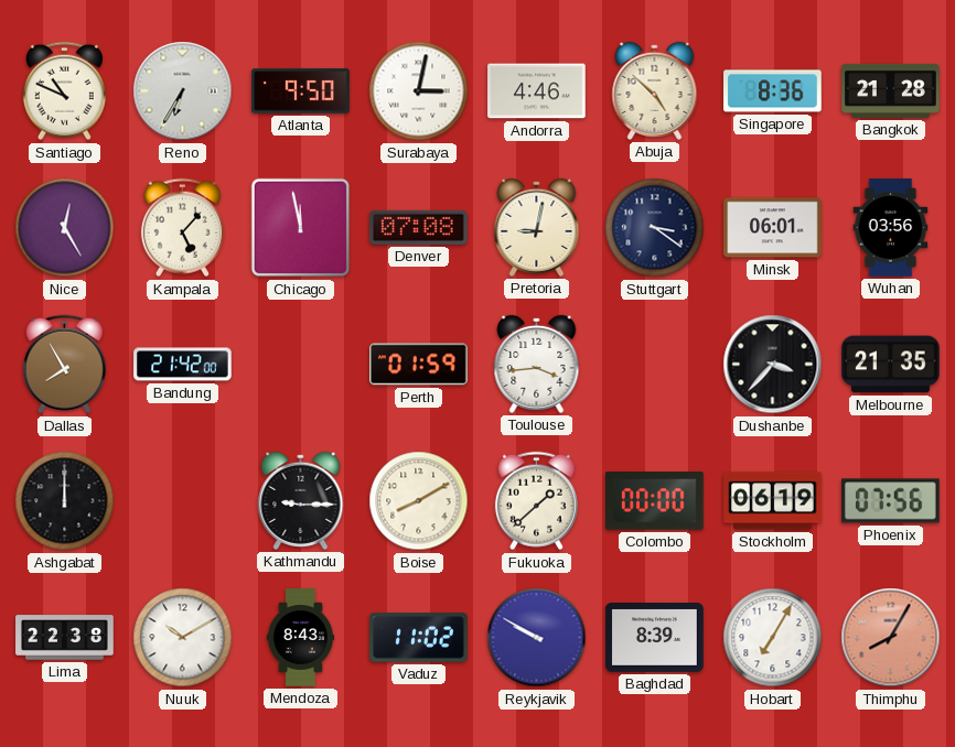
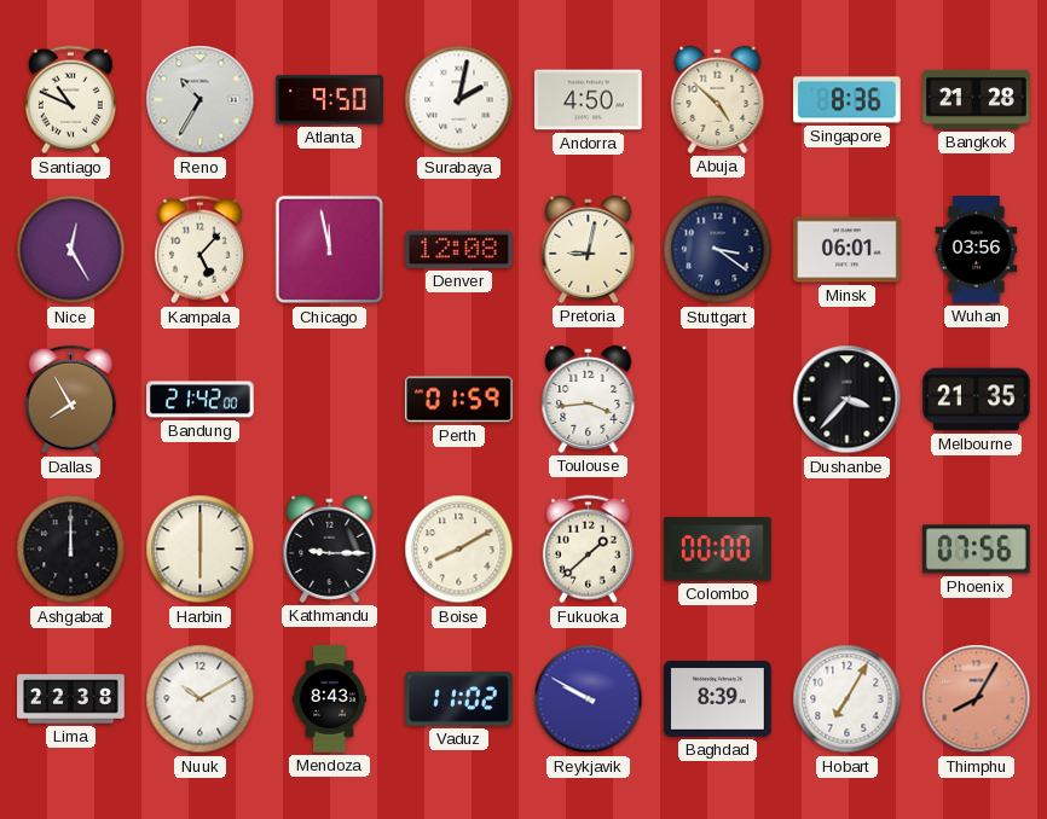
Reno: 6:35 -> 10:35 (201, 100)
Surabaya: 3:02 -> 2:02 (459, 100)
Andorra: 4:46 -> 4:50 (589, 100)
Denver: 07:08 -> 12:08 (459, 249)
Harbin: none -> 6:00 (201, 550)
Stockholm: 06:19 -> none (773, 501)
